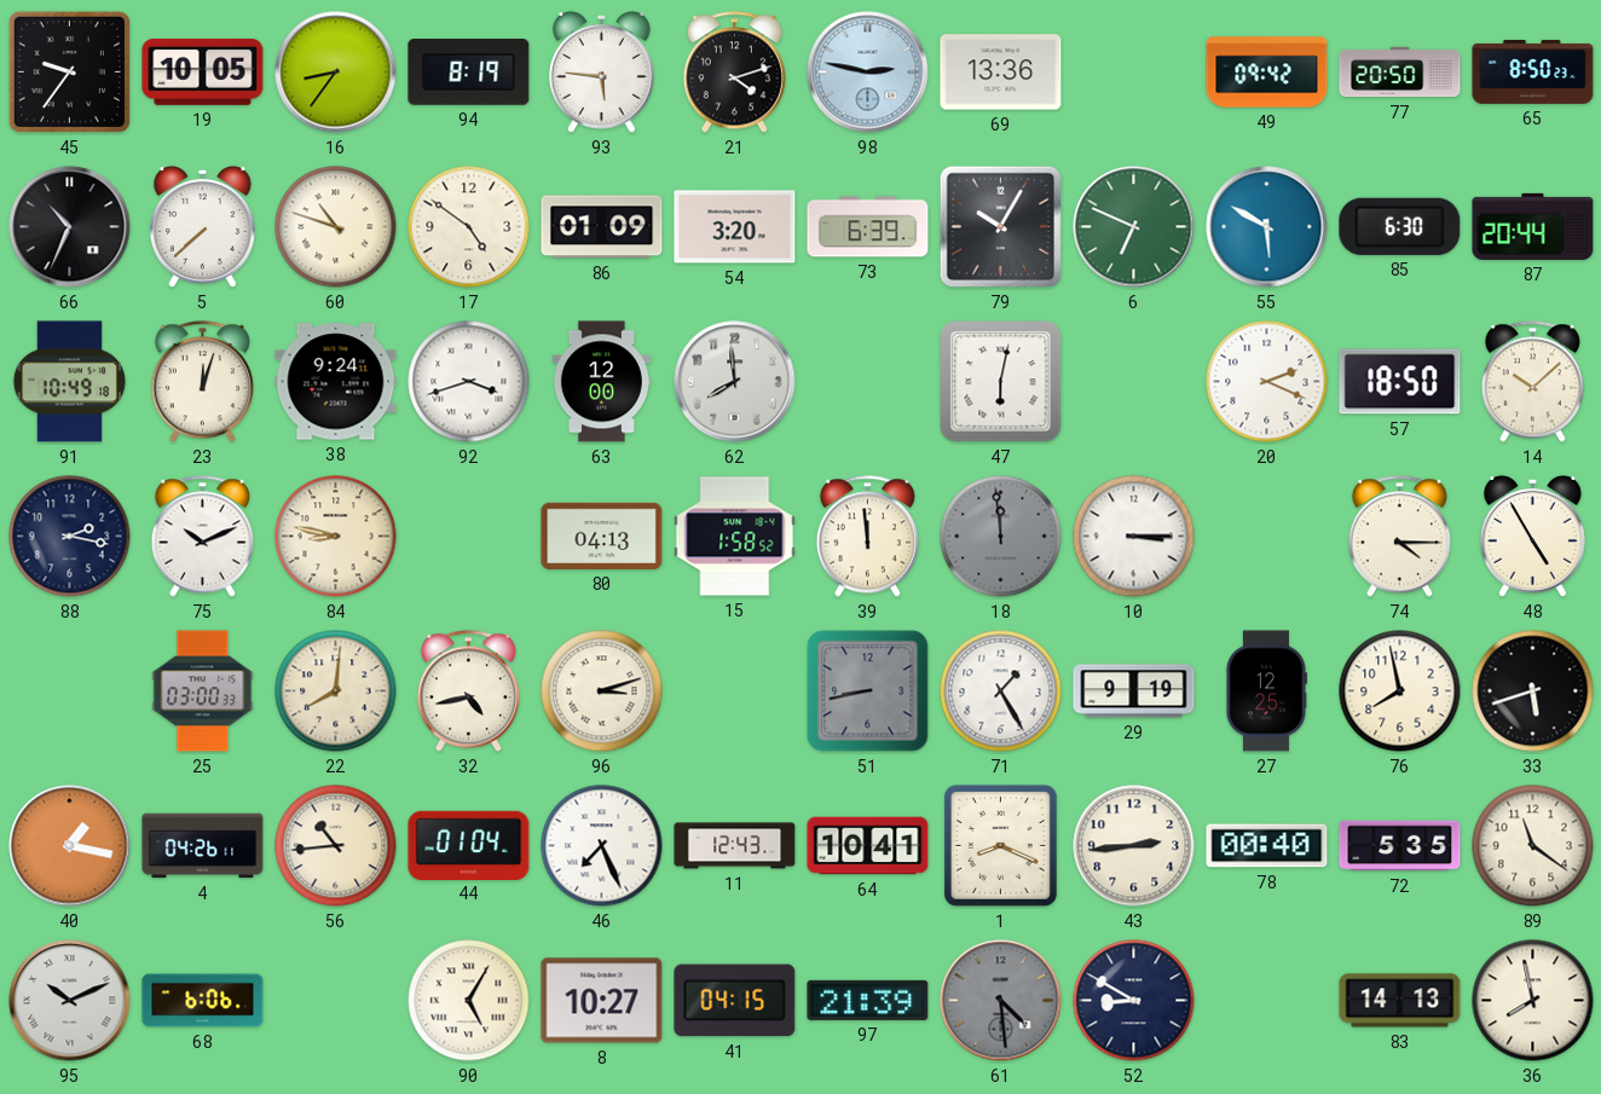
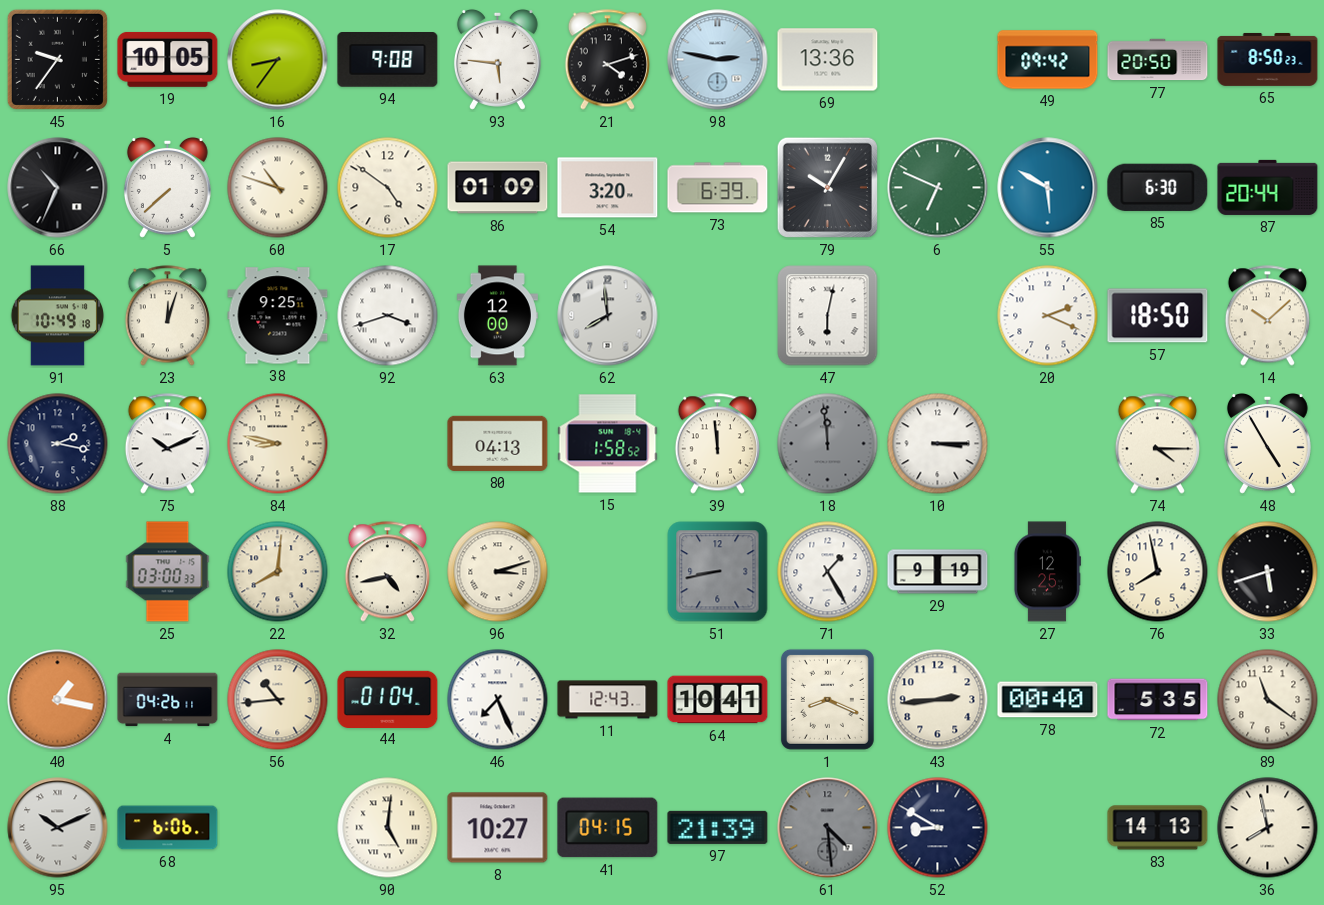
94: 8:19 -> 9:08 (388, 60)
38: 9:24 -> 9:25 (278, 316)
90: 5:05 -> 5:01 (388, 828)
